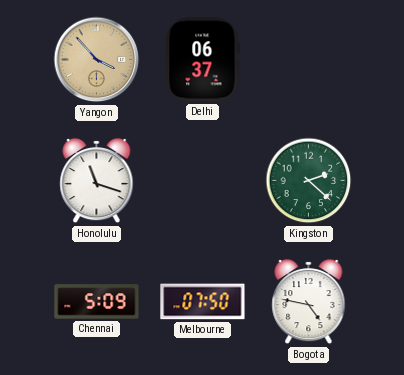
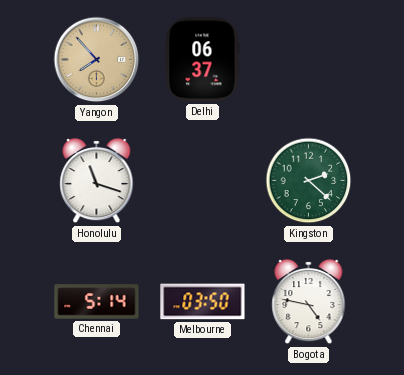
Yangon: 3:53 -> 7:53 (97, 60)
Chennai: 5:09 -> 5:14 (97, 302)
Melbourne: 07:50 -> 03:50 (203, 302)
